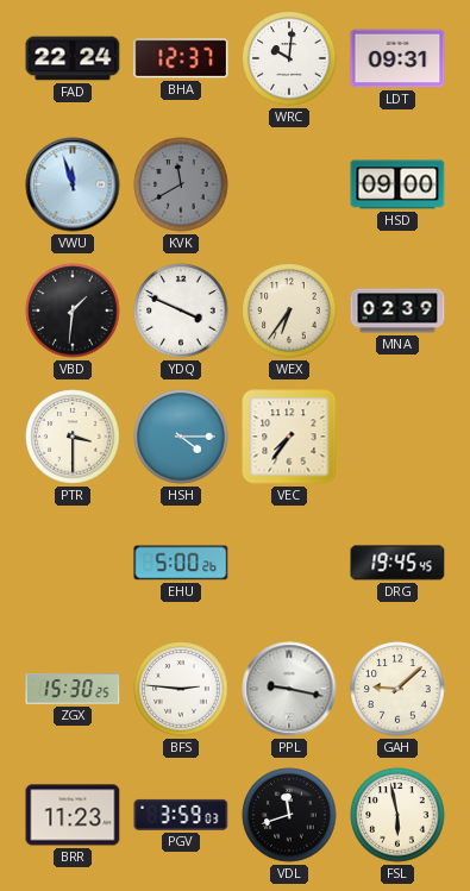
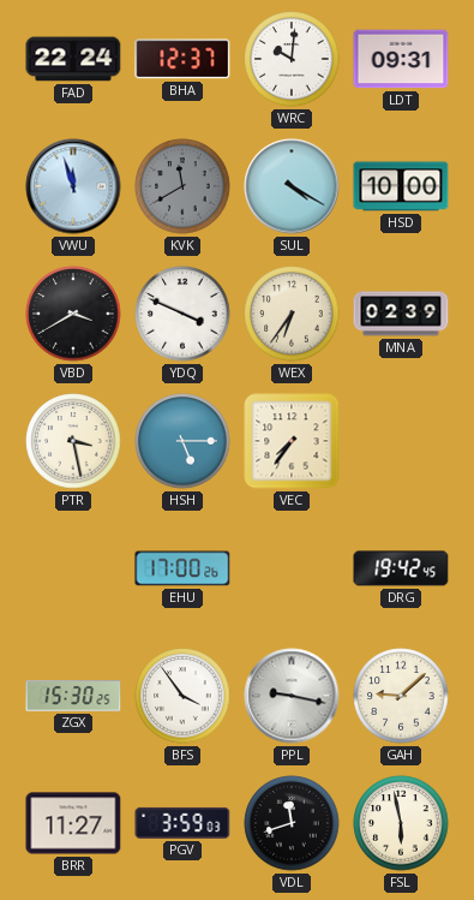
SUL: none -> 4:20 (292, 186)
HSD: 09:00 -> 10:00 (401, 186)
VBD: 1:31 -> 3:40 (73, 314)
PTR: 3:30 -> 3:28 (73, 441)
HSH: 4:15 -> 5:15 (182, 441)
EHU: 5:00 -> 17:00 (182, 568)
DRG: 19:45 -> 19:42 (401, 568)
BFS: 2:46 -> 3:54 (182, 696)
BRR: 11:23 -> 11:27 (73, 823)
